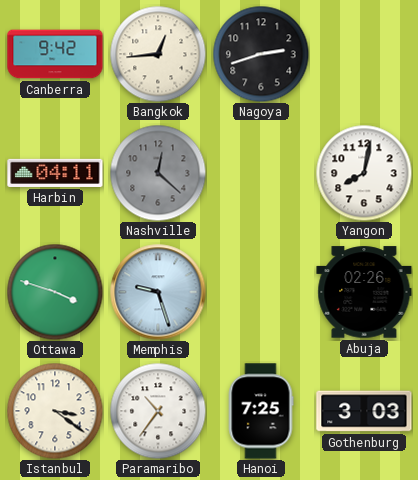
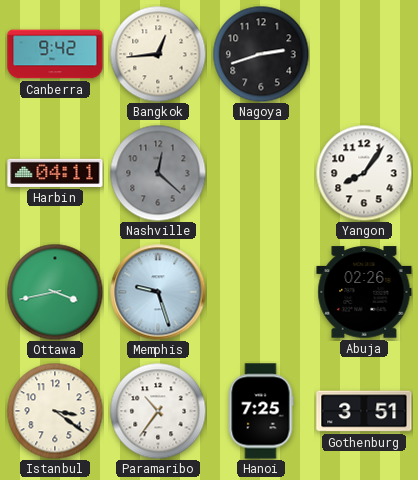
Yangon: 8:02 -> 8:06 (364, 173)
Ottawa: 3:48 -> 3:43 (55, 292)
Gothenburg: 3:03 -> 3:51 (364, 411)
